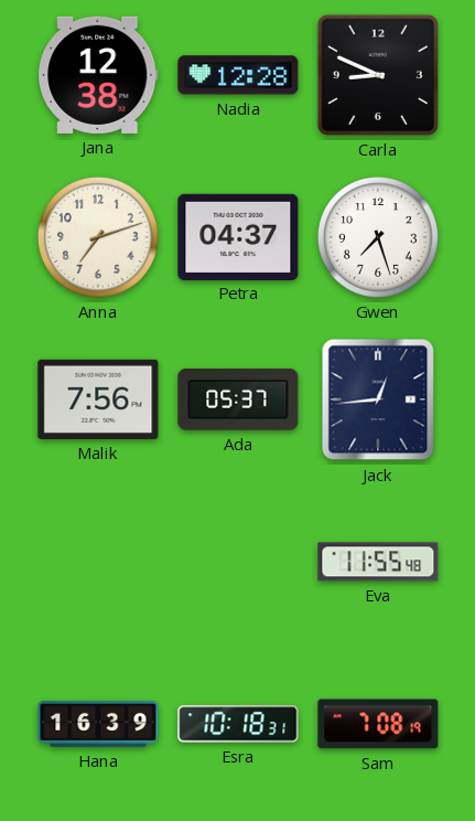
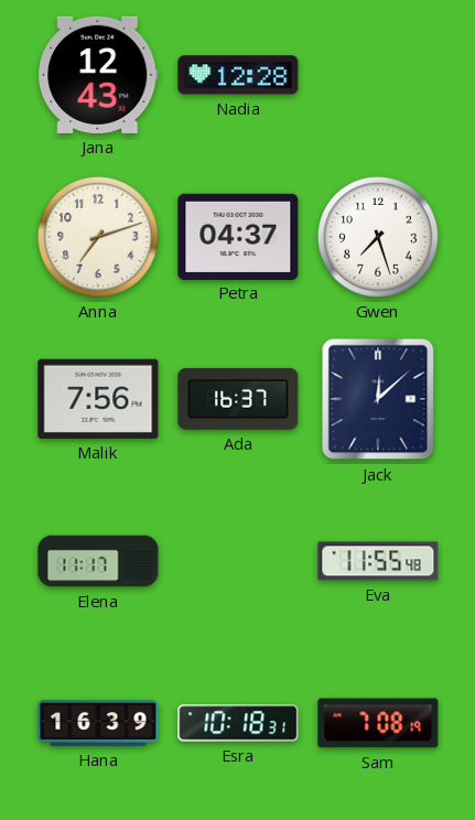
Jana: 12:38 -> 12:43 (98, 75)
Carla: 8:49 -> none (378, 75)
Ada: 05:37 -> 16:37 (238, 399)
Jack: 12:44 -> 12:08 (378, 399)
Elena: none -> 11:17 (98, 561)
